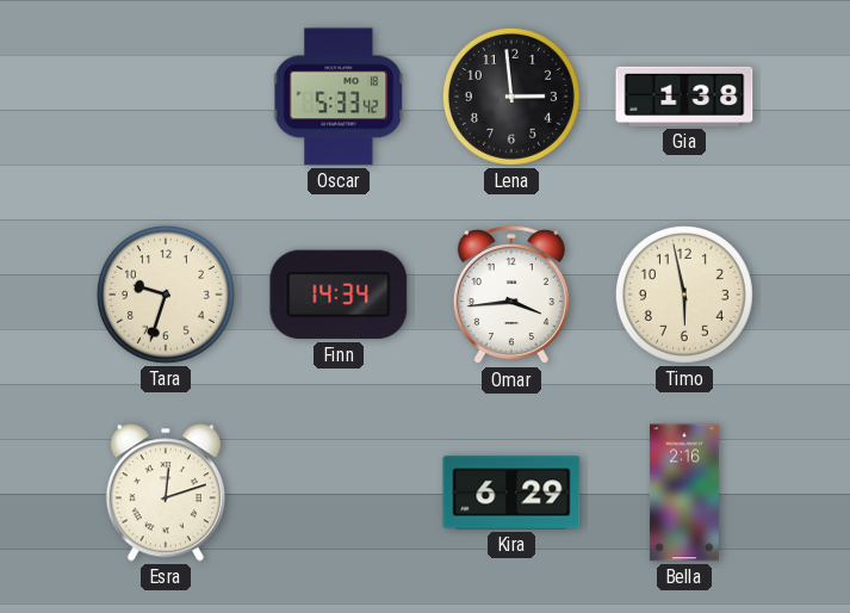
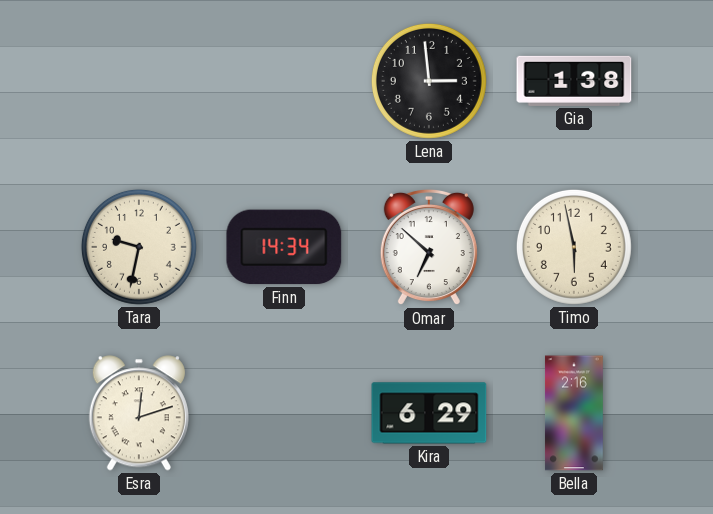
Oscar: 5:33 -> none (340, 97)
Tara: 9:33 -> 9:32 (139, 247)
Omar: 3:44 -> 6:52 (429, 247)
